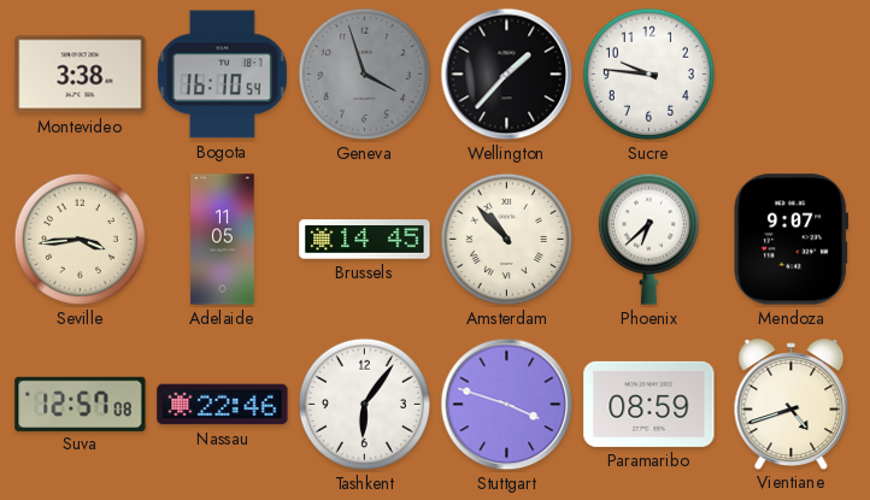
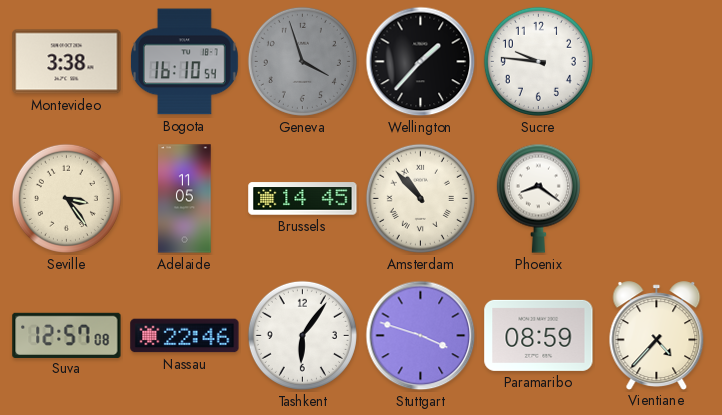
Seville: 3:44 -> 3:24 (66, 198)
Phoenix: 6:38 -> 8:21 (538, 198)
Mendoza: 9:07 -> none (790, 240)
Vientiane: 4:42 -> 4:37 (657, 335)
